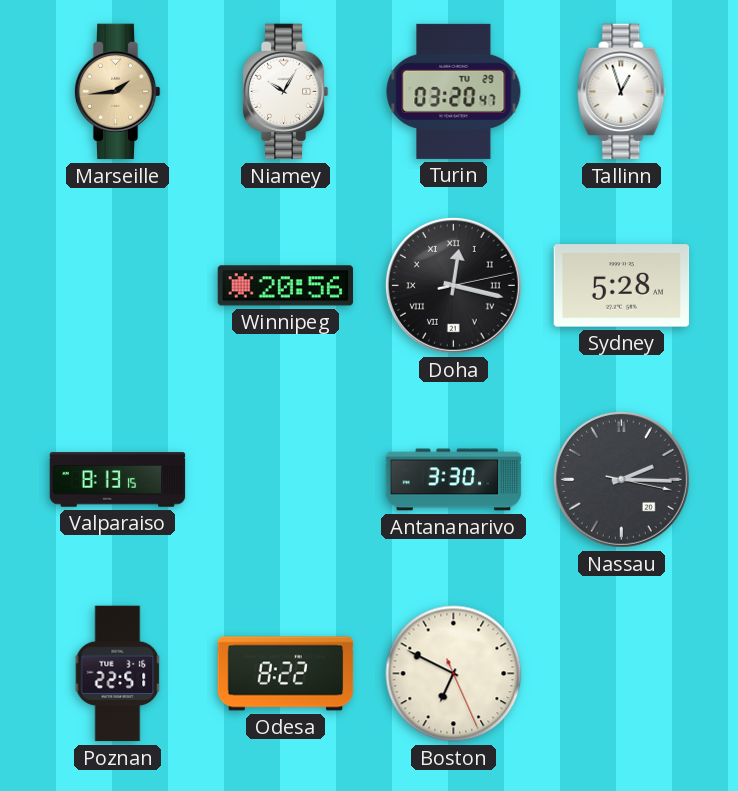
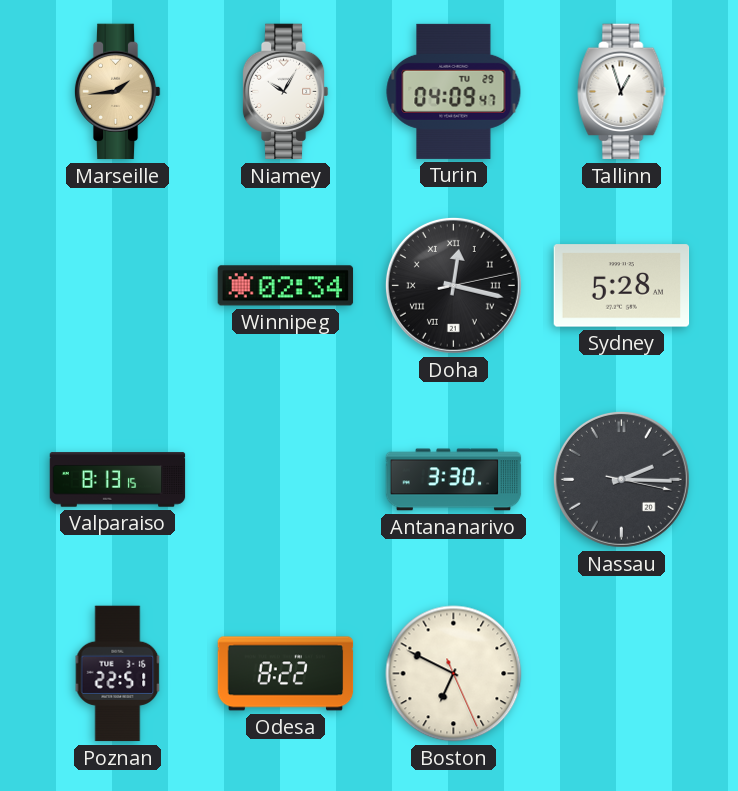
Turin: 03:20 -> 04:09 (454, 91)
Winnipeg: 20:56 -> 02:34 (286, 286)
